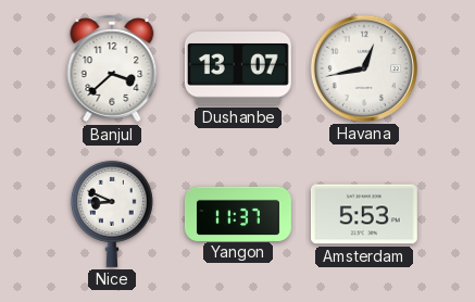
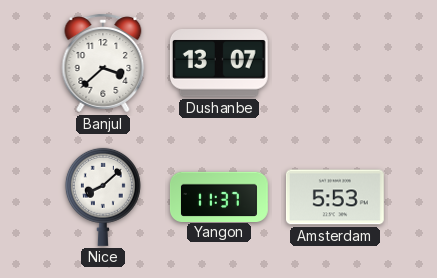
Havana: 12:43 -> none (364, 68)
Nice: 8:49 -> 8:08 (103, 197)
